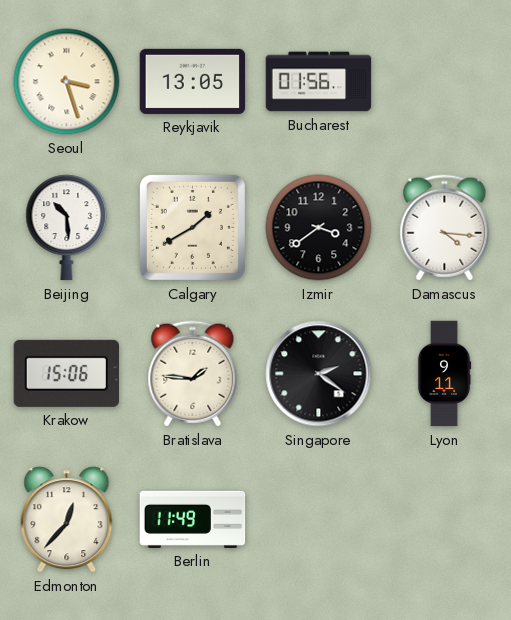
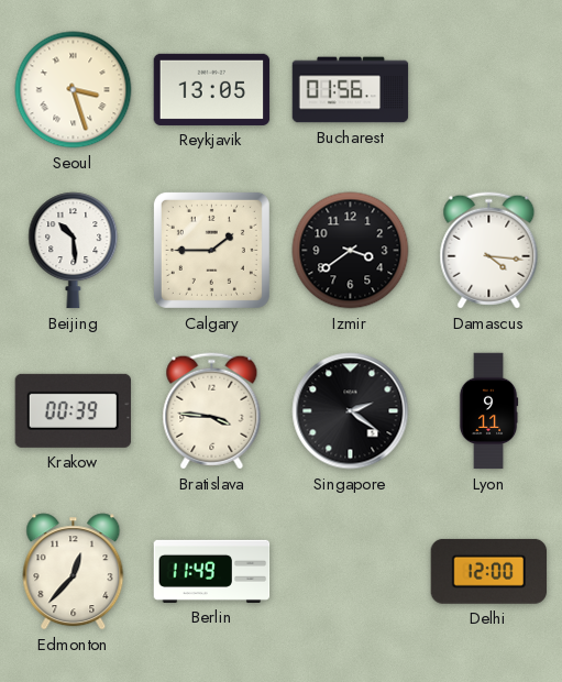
Calgary: 1:40 -> 1:45 (211, 250)
Krakow: 15:06 -> 00:39 (73, 410)
Bratislava: 1:46 -> 3:46 (212, 411)
Delhi: none -> 12:00 (489, 571)
